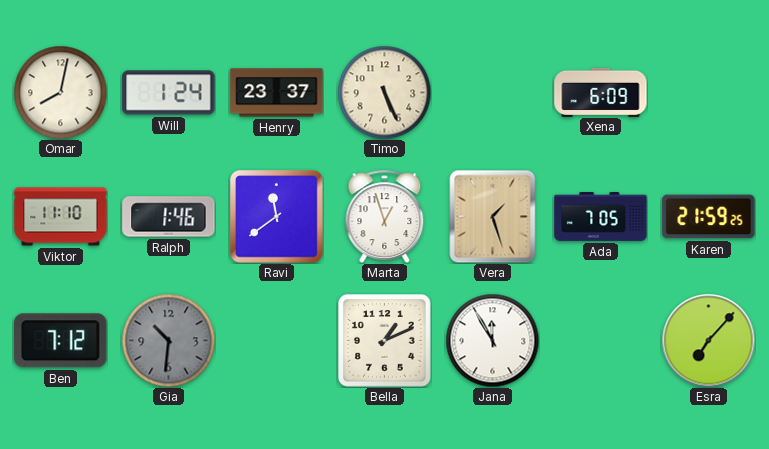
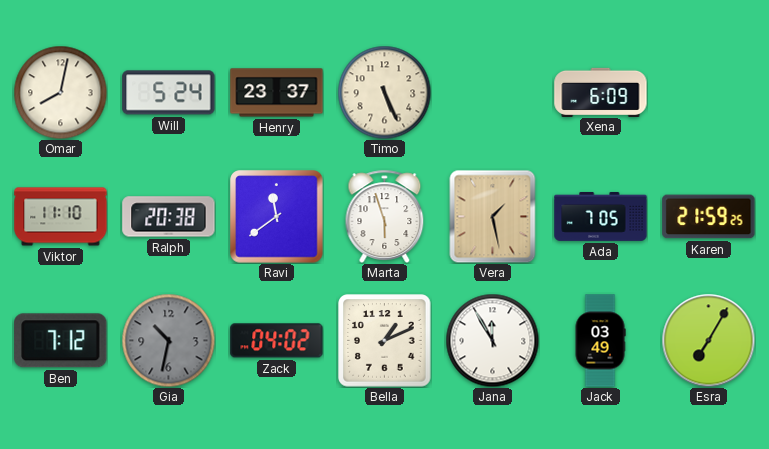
Will: 1:24 -> 5:24 (169, 93)
Ralph: 1:46 -> 20:38 (169, 217)
Marta: 12:57 -> 5:57 (385, 216)
Vera: 1:27 -> 1:28 (493, 216)
Gia: 10:31 -> 10:32 (168, 340)
Zack: none -> 04:02 (277, 341)
Jack: none -> 03:49 (600, 341)
Esra: 7:07 -> 7:05 (708, 340)
